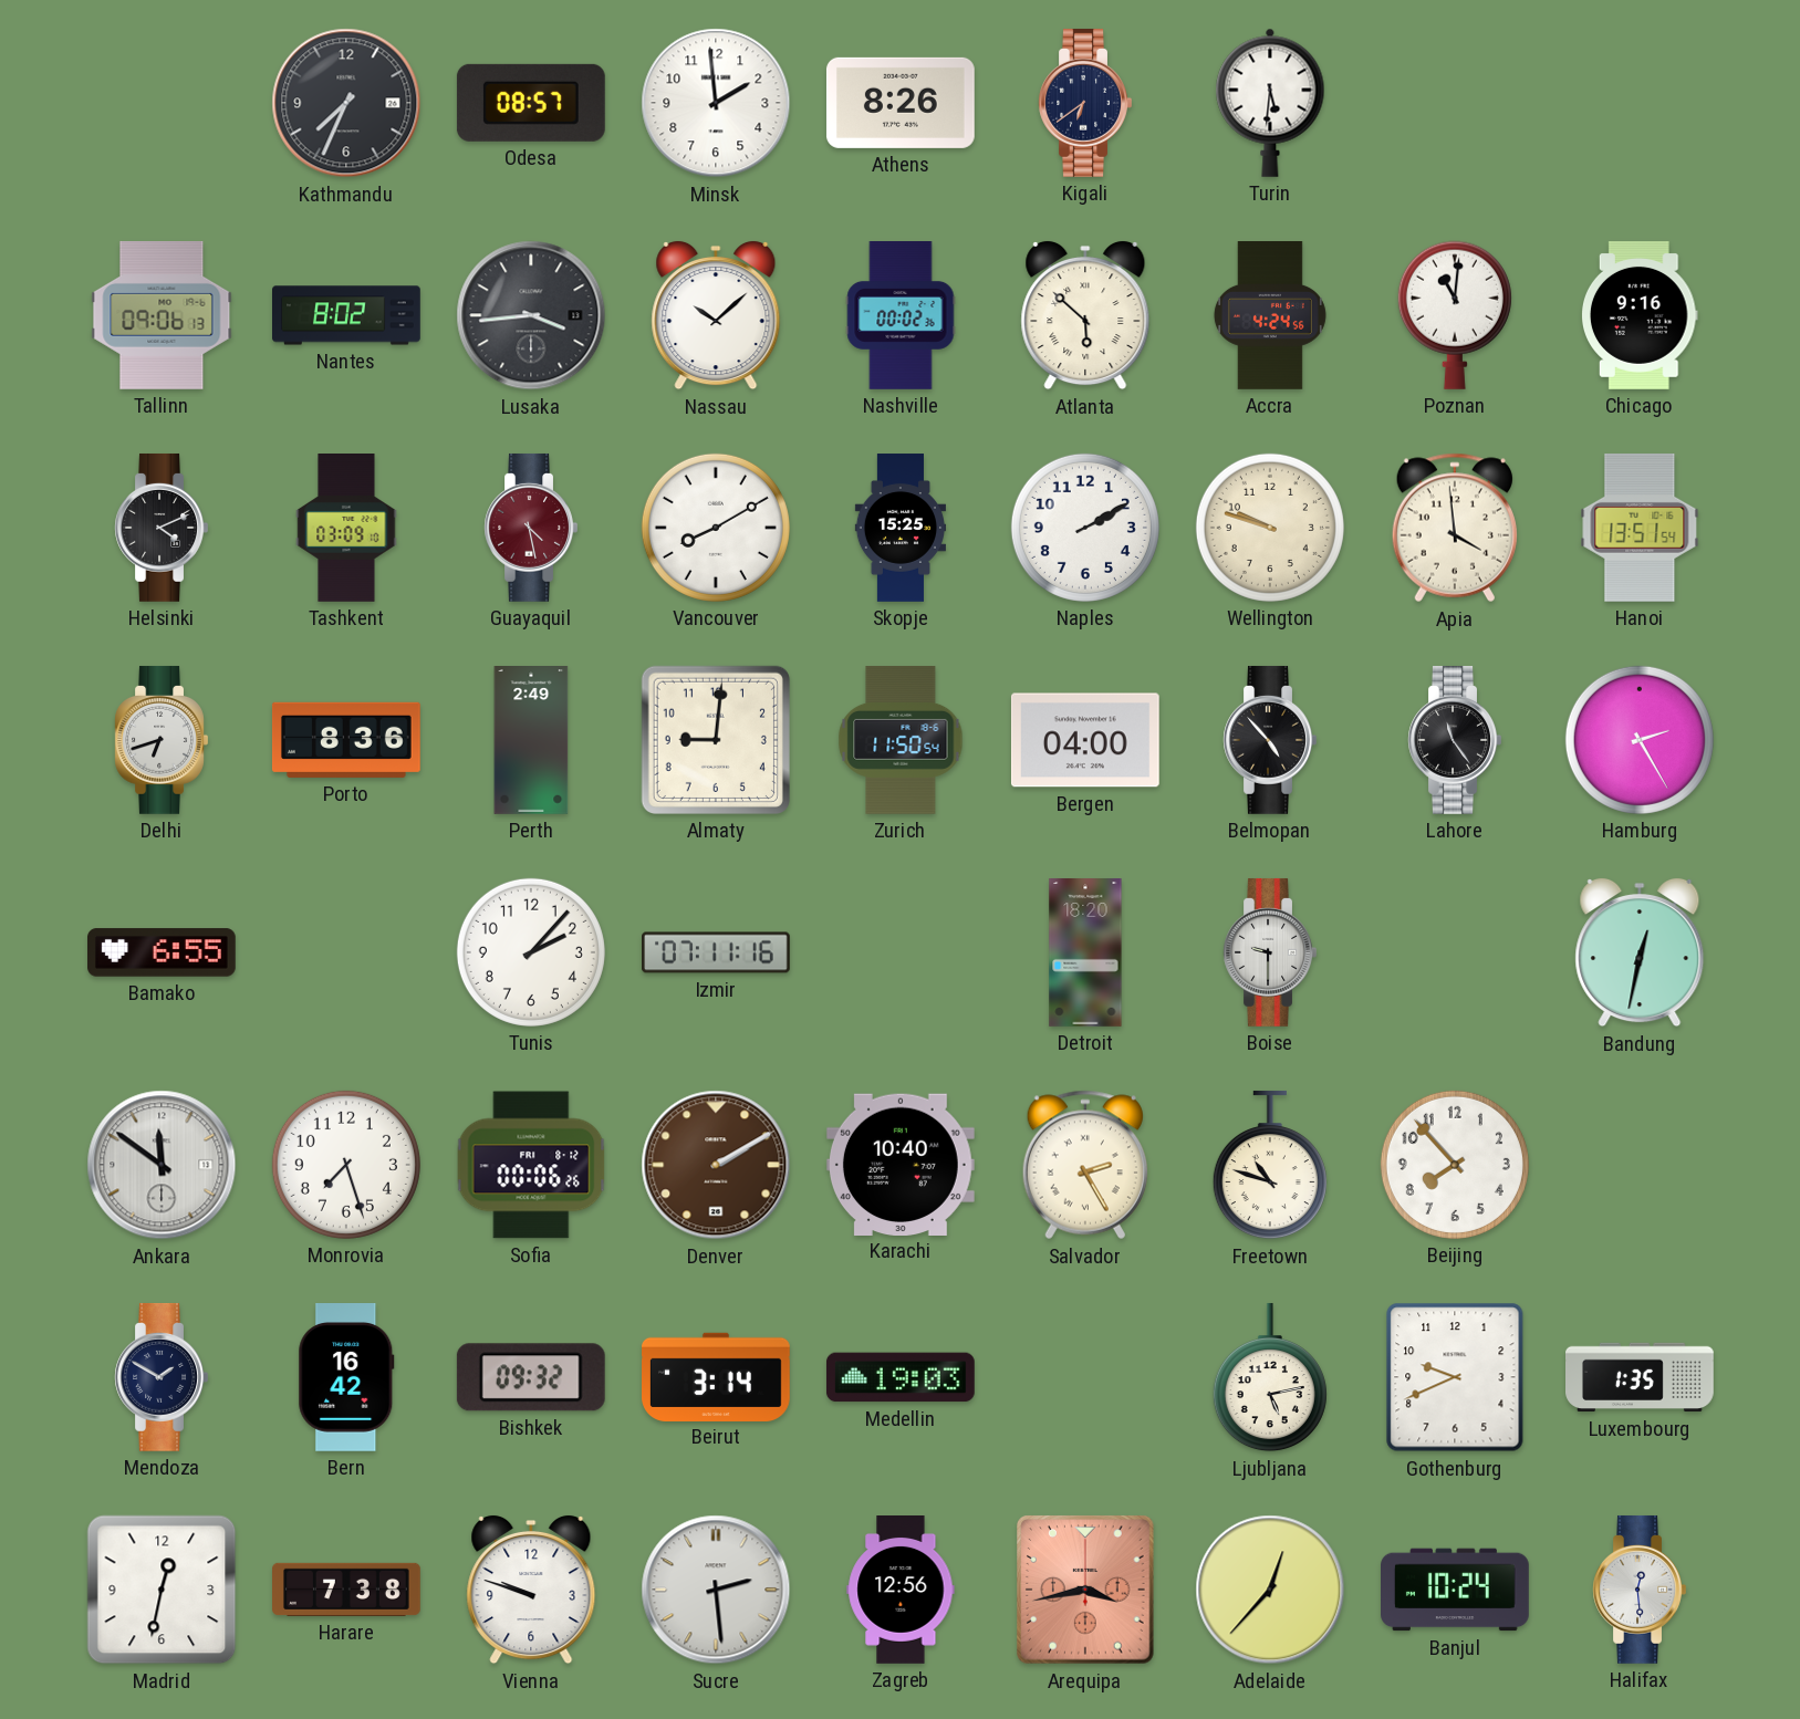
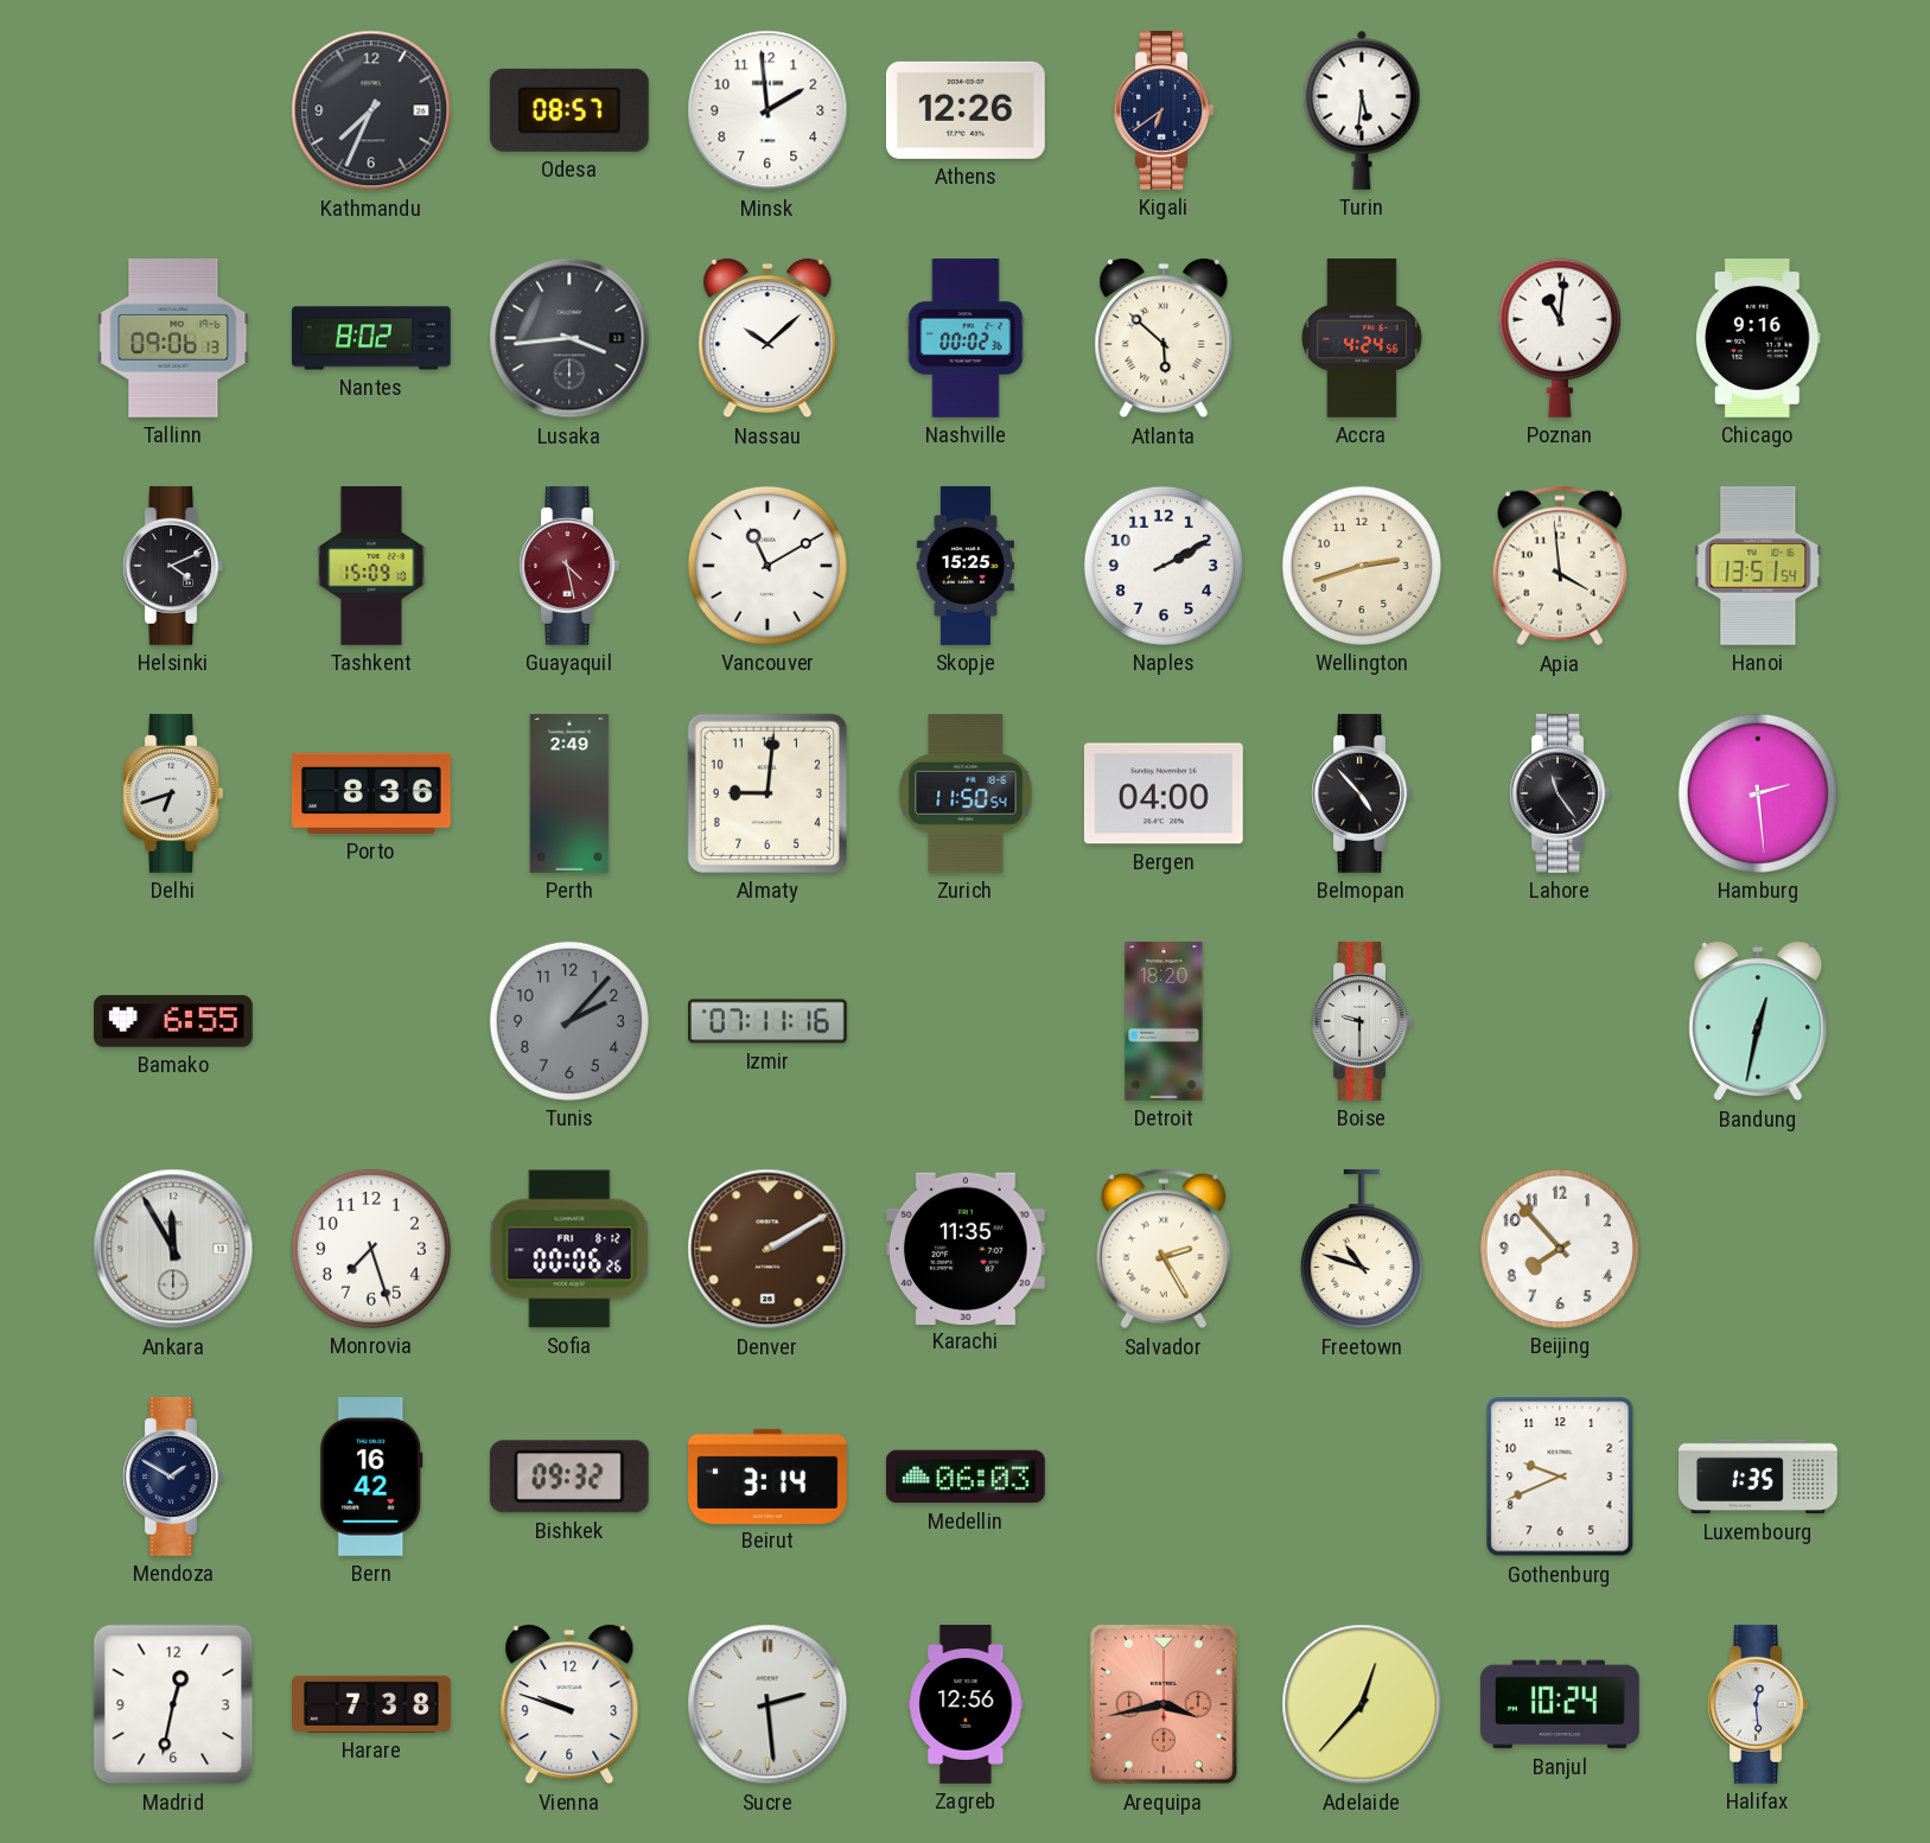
Athens: 8:26 -> 12:26 (966, 110)
Tashkent: 03:09 -> 15:09 (371, 567)
Vancouver: 8:10 -> 11:10 (767, 566)
Wellington: 9:48 -> 2:42 (1362, 566)
Hamburg: 2:25 -> 2:29 (1758, 793)
Tunis dial: white -> grey (569, 1021)
Ankara: 11:51 -> 11:55 (173, 1249)
Karachi: 10:40 -> 11:35 (966, 1248)
Medellin: 19:03 -> 06:03 (966, 1477)
Ljubljana: 5:13 -> none (1270, 1377)
